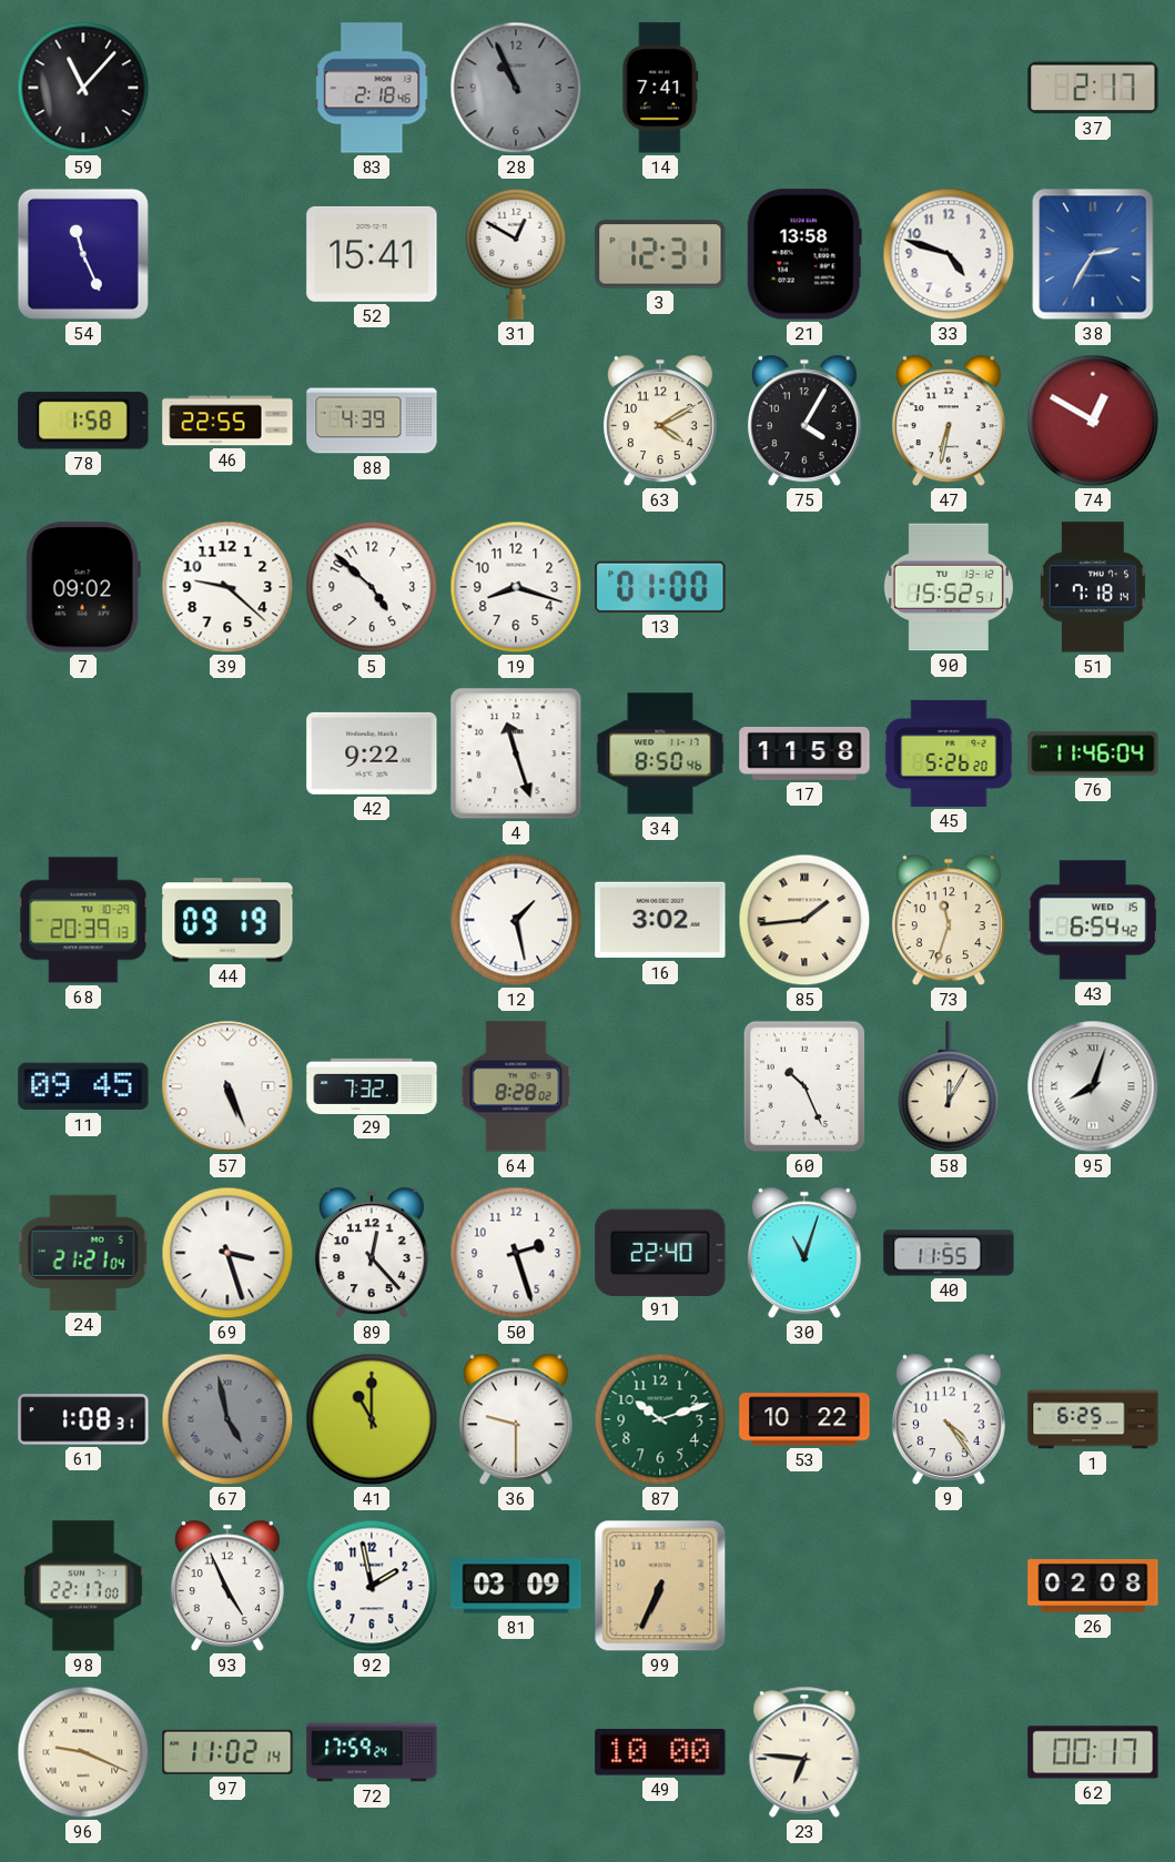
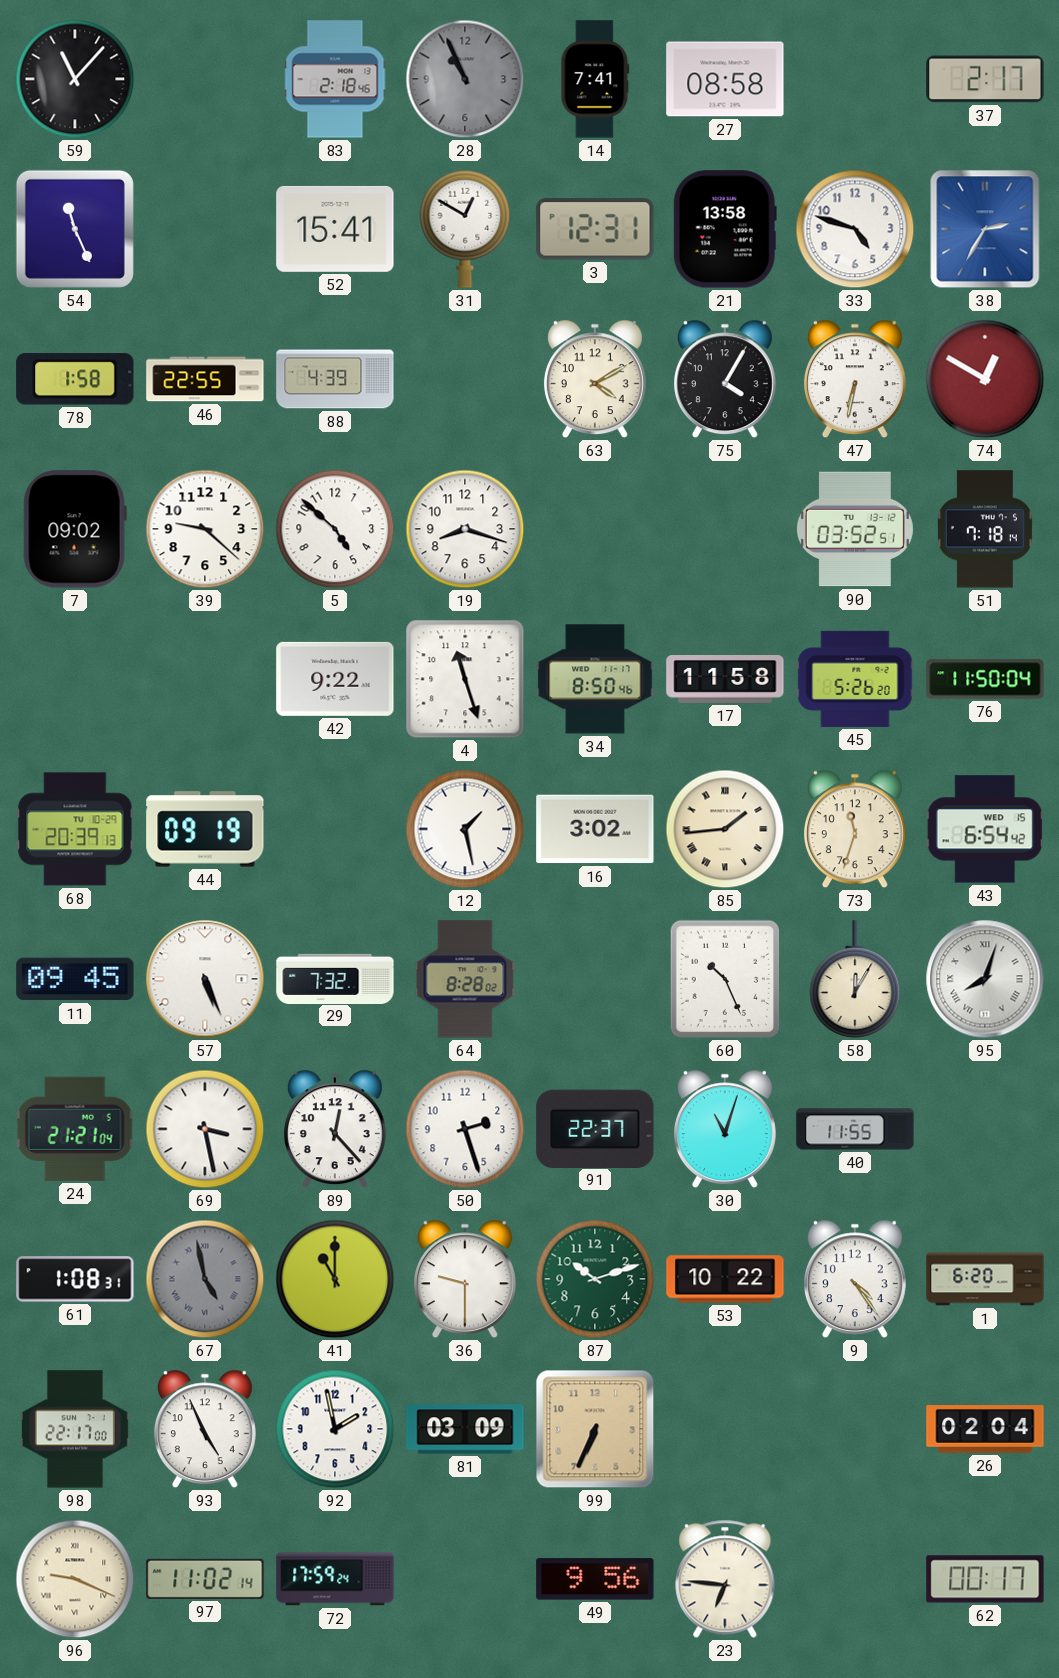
27: none -> 08:58 (725, 79)
13: 01:00 -> none (660, 587)
90: 15:52 -> 03:52 (855, 529)
76: 11:46 -> 11:50 (985, 679)
69: 3:27 -> 3:28 (205, 1129)
91: 22:40 -> 22:37 (595, 1128)
1: 6:25 -> 6:20 (985, 1279)
26: 02:08 -> 02:04 (985, 1429)
49: 10:00 -> 9:56 (595, 1579)
